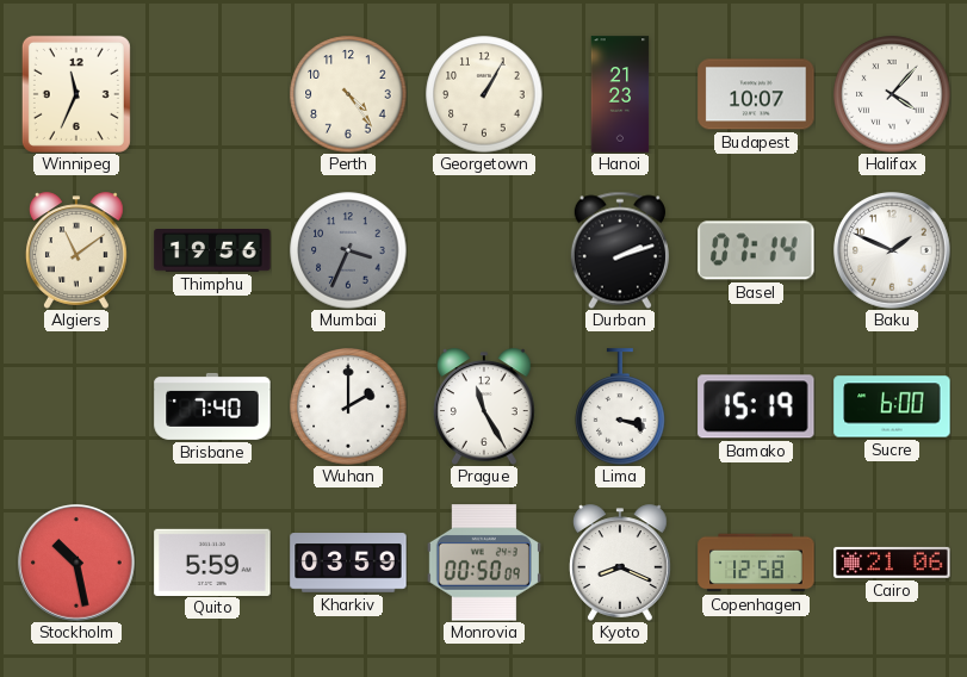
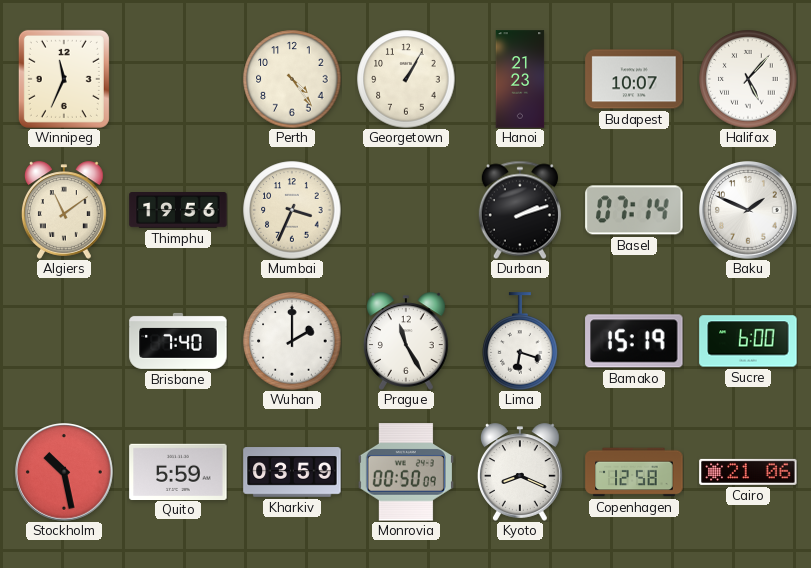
Halifax: 4:07 -> 5:07 (748, 79)
Mumbai dial: grey -> cream (292, 210)
Lima: 3:18 -> 6:18 (520, 341)
